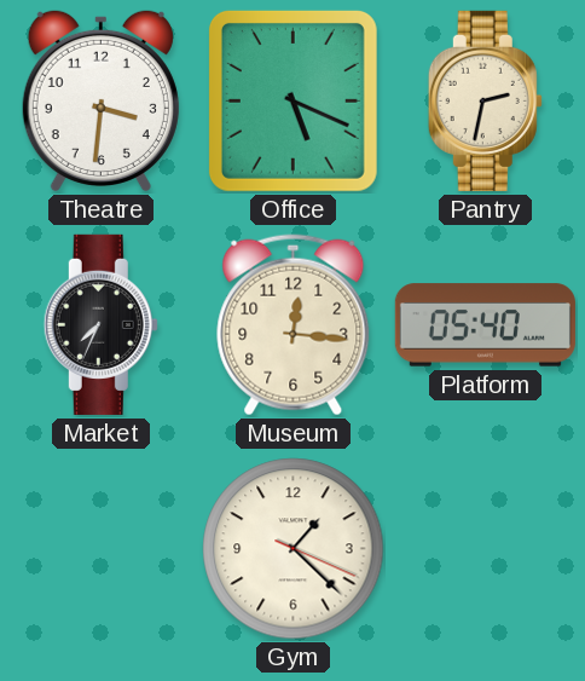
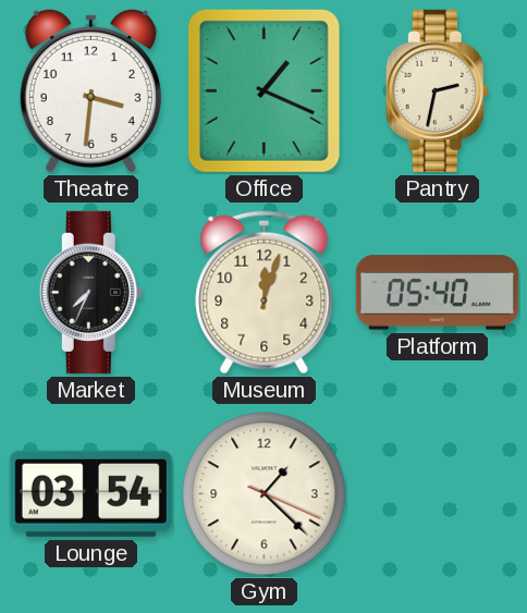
Office: 5:19 -> 1:19 (263, 90)
Museum: 12:16 -> 12:03 (265, 293)
Lounge: none -> 03:54 (90, 493)
